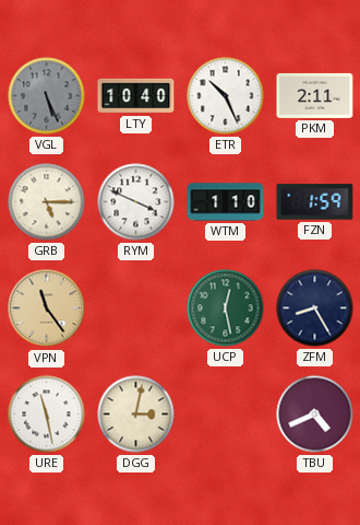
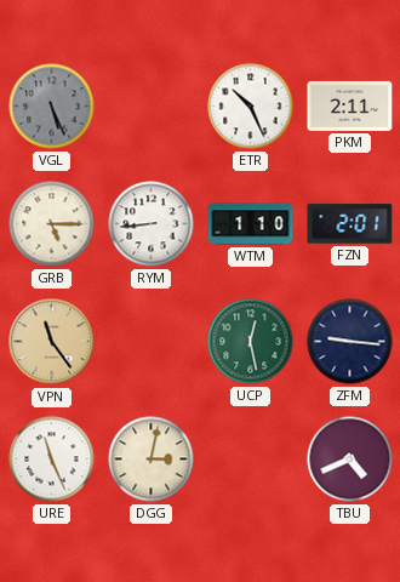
LTY: 10:40 -> none (136, 96)
RYM: 3:49 -> 8:44 (152, 224)
FZN: 1:59 -> 2:01 (350, 224)
ZFM: 8:25 -> 9:16 (350, 342)
URE: 11:28 -> 11:26 (52, 460)
